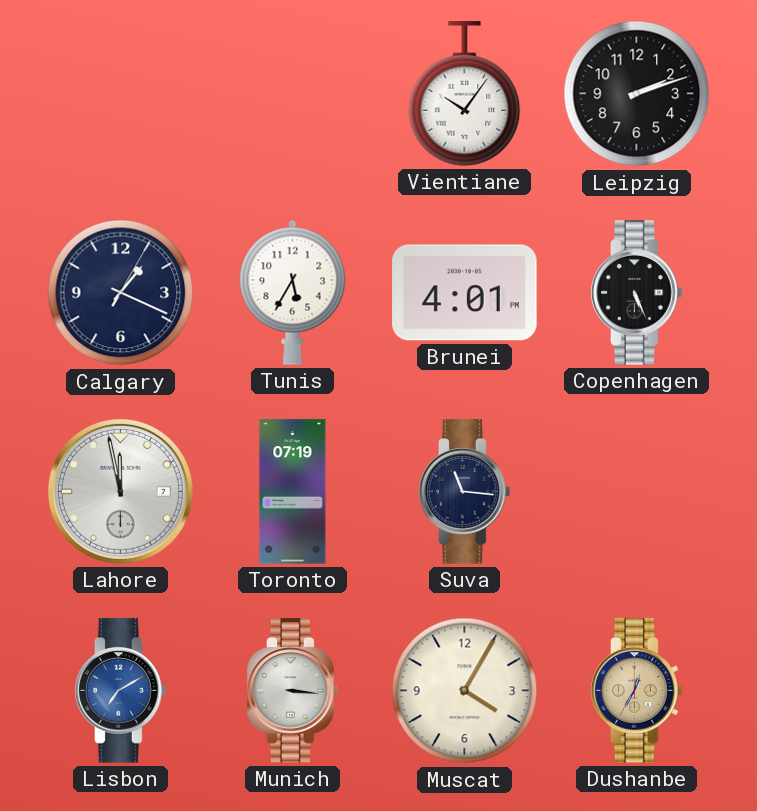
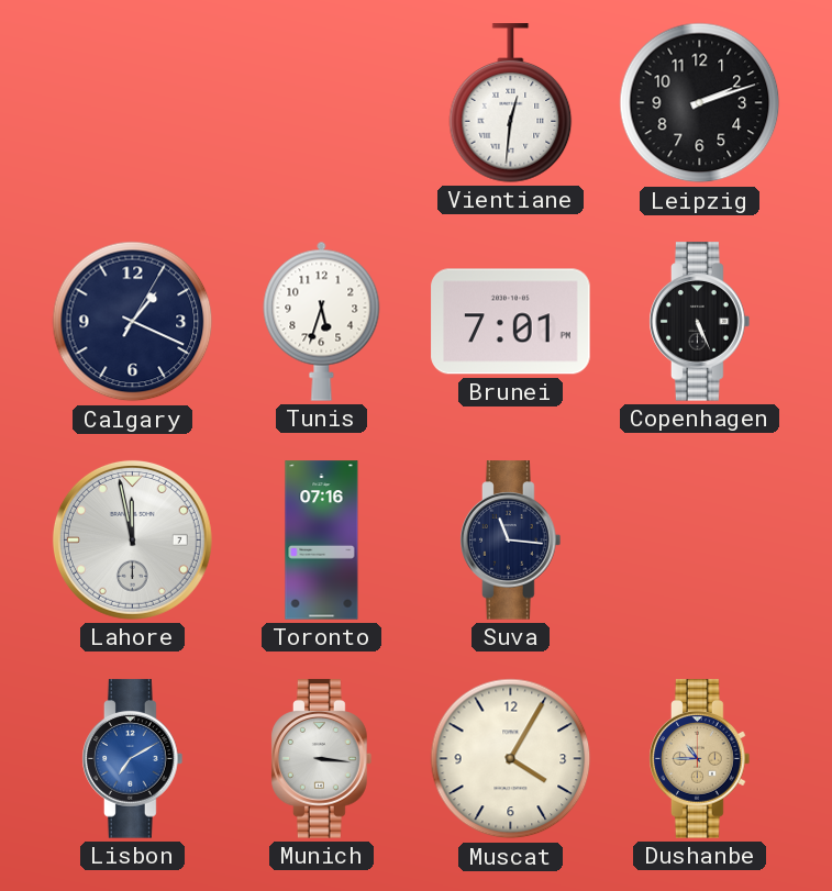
Vientiane: 10:06 -> 12:31 (511, 103)
Tunis: 5:35 -> 5:33 (322, 321)
Brunei: 4:01 -> 7:01 (511, 322)
Toronto: 07:19 -> 07:16 (322, 541)
Dushanbe: 12:35 -> 10:45 (700, 759)
